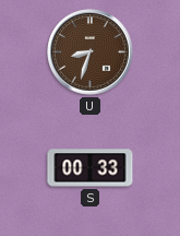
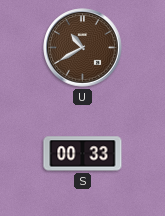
U: 8:33 -> 10:40 (83, 48)
